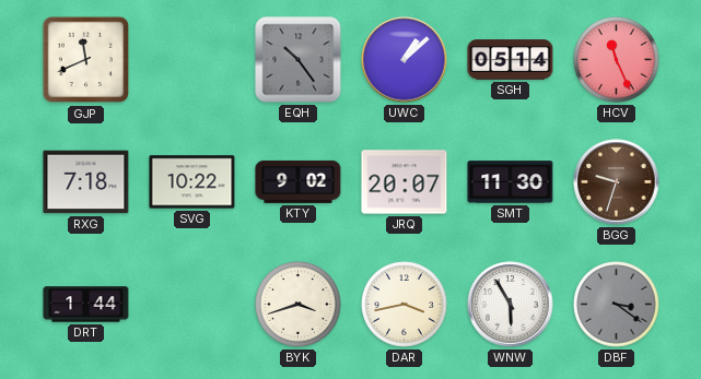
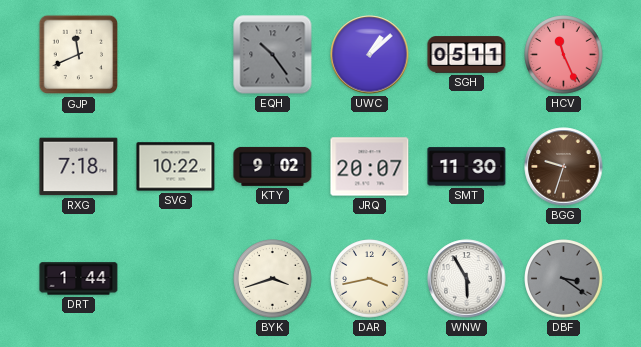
SGH: 05:14 -> 05:11 (467, 55)
